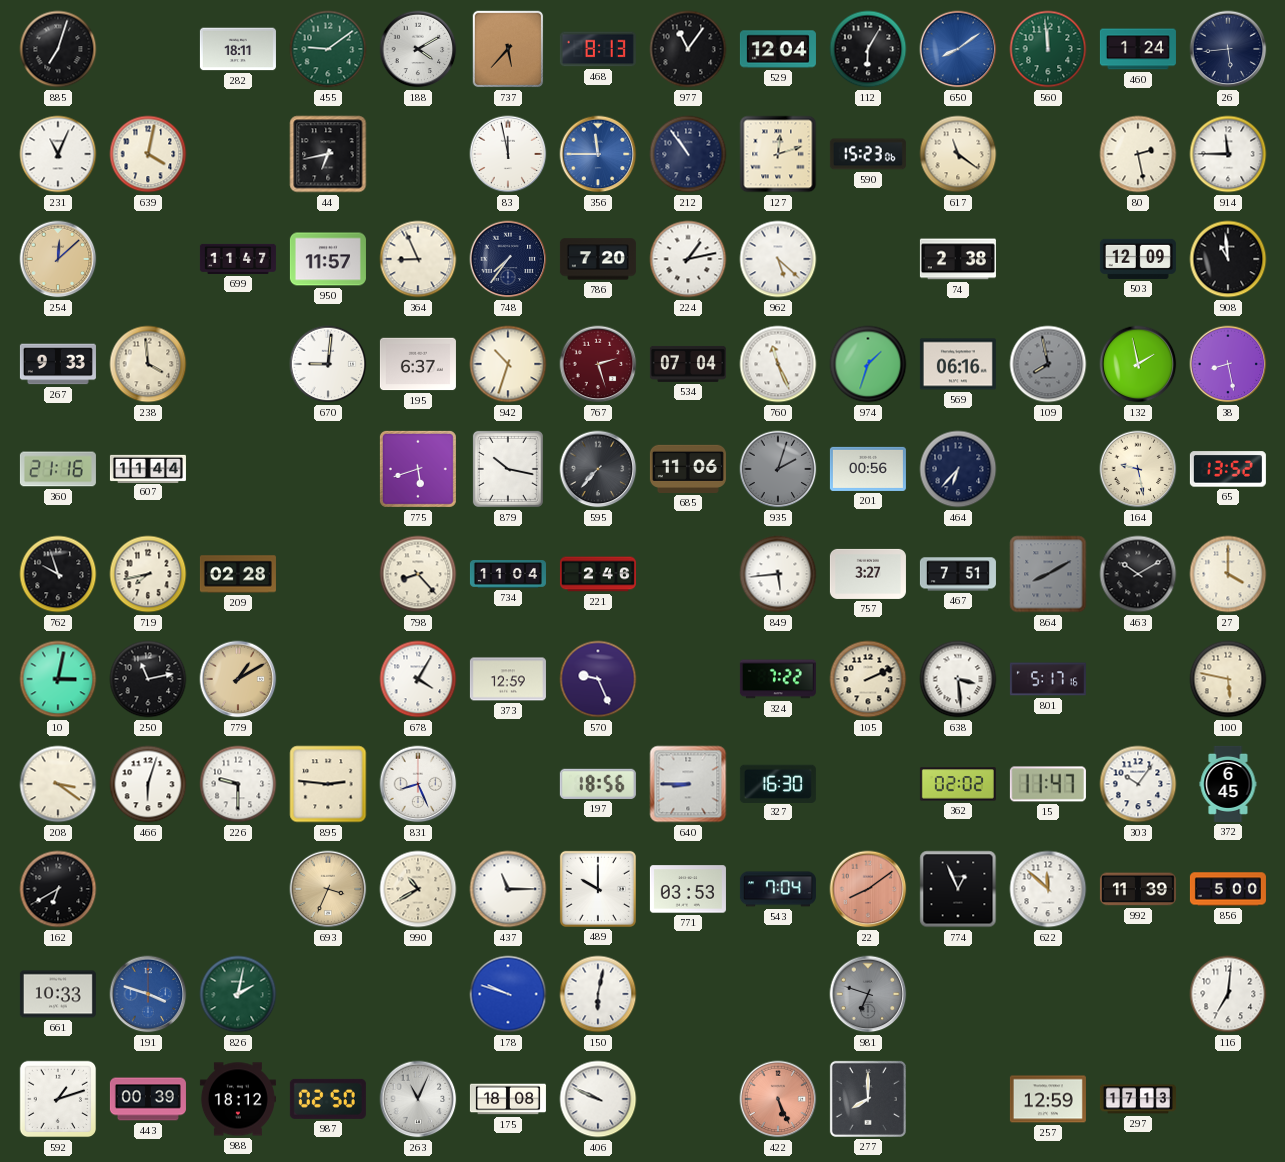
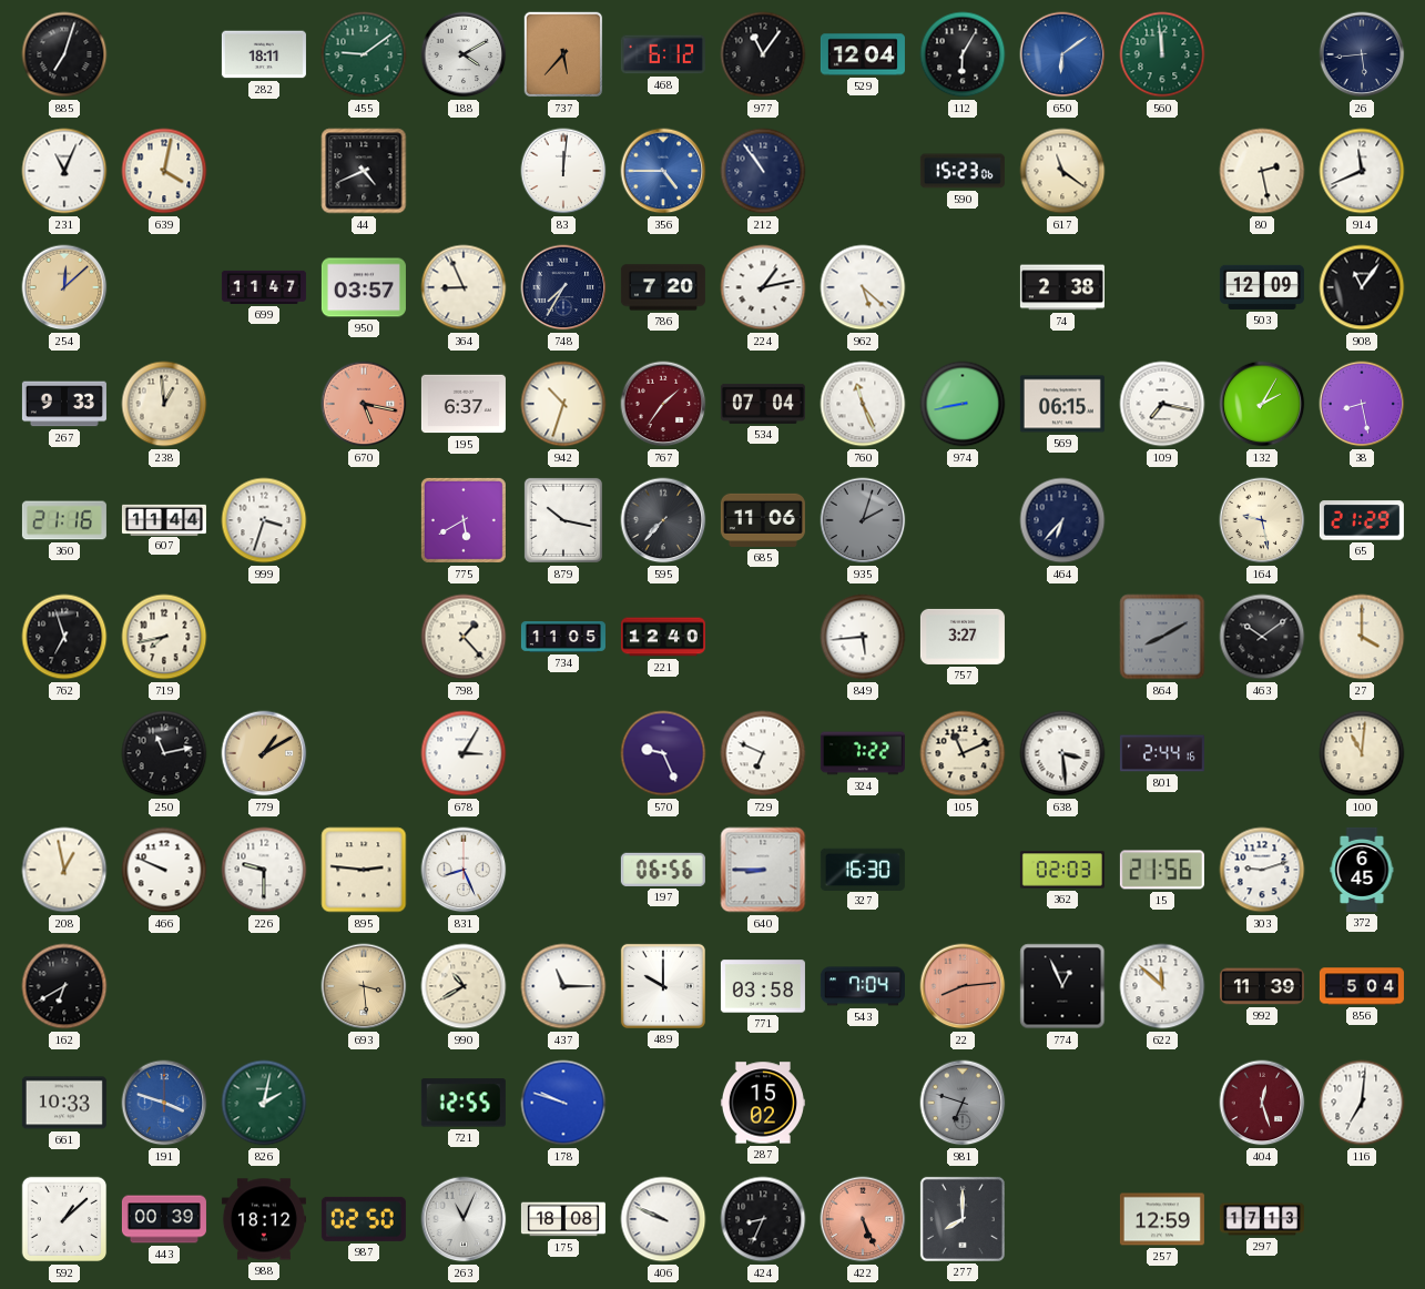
468: 8:13 -> 6:12 (663, 54)
650: 8:09 -> 6:09 (1062, 54)
460: 1:24 -> none (1138, 49)
44: 6:43 -> 4:41 (364, 171)
83: 11:58 -> 12:01 (563, 171)
356: 11:45 -> 4:45 (663, 171)
127: 12:12 -> none (778, 154)
914: 11:45 -> 11:41 (1362, 171)
950: 11:57 -> 03:57 (364, 287)
748: 7:36 -> 7:35 (563, 287)
908: 10:59 -> 11:06 (1362, 287)
238: 3:59 -> 12:59 (164, 404)
670: 9:01 -> 5:17 (364, 404)
670 dial: white -> salmon (364, 404)
767: 2:27 -> 1:36 (663, 404)
974: 1:33 -> 8:43 (963, 404)
569: 06:16 -> 06:15 (1062, 404)
109: 7:58 -> 7:17 (1162, 404)
109 dial: grey -> white (1162, 404)
132: 1:58 -> 2:05 (1262, 404)
999: none -> 3:33 (264, 520)
775: 5:42 -> 5:40 (464, 520)
201: 00:56 -> none (868, 469)
65: 13:52 -> 21:29 (1362, 520)
762: 9:57 -> 6:57 (64, 637)
209: 02:28 -> none (238, 574)
798: 8:23 -> 1:23 (464, 637)
734: 11:04 -> 11:05 (563, 637)
221: 2:46 -> 12:40 (663, 637)
467: 7:51 -> none (958, 574)
463: 10:10 -> 10:09 (1262, 637)
10: 3:02 -> none (58, 679)
678: 4:05 -> 3:05 (464, 753)
373: 12:59 -> none (508, 679)
729: none -> 6:49 (763, 753)
105: 2:11 -> 11:11 (963, 753)
801: 5:17 -> 2:44 (1162, 753)
100: 5:47 -> 11:01 (1362, 753)
208: 3:21 -> 12:58 (64, 870)
466: 6:03 -> 9:49 (164, 870)
197: 18:56 -> 06:56 (663, 870)
362: 02:02 -> 02:03 (1062, 870)
15: 11:47 -> 21:56 (1162, 870)
303: 10:06 -> 9:12 (1262, 870)
693: 3:34 -> 3:29 (364, 986)
771: 03:53 -> 03:58 (763, 986)
22: 8:09 -> 8:14 (963, 986)
856: 5:00 -> 5:04 (1362, 986)
721: none -> 12:55 (464, 1103)
150: 6:02 -> none (598, 994)
287: none -> 15:02 (763, 1103)
404: none -> 12:27 (1262, 1103)
592: 1:12 -> 1:08 (64, 1219)
424: none -> 8:34 (763, 1219)
